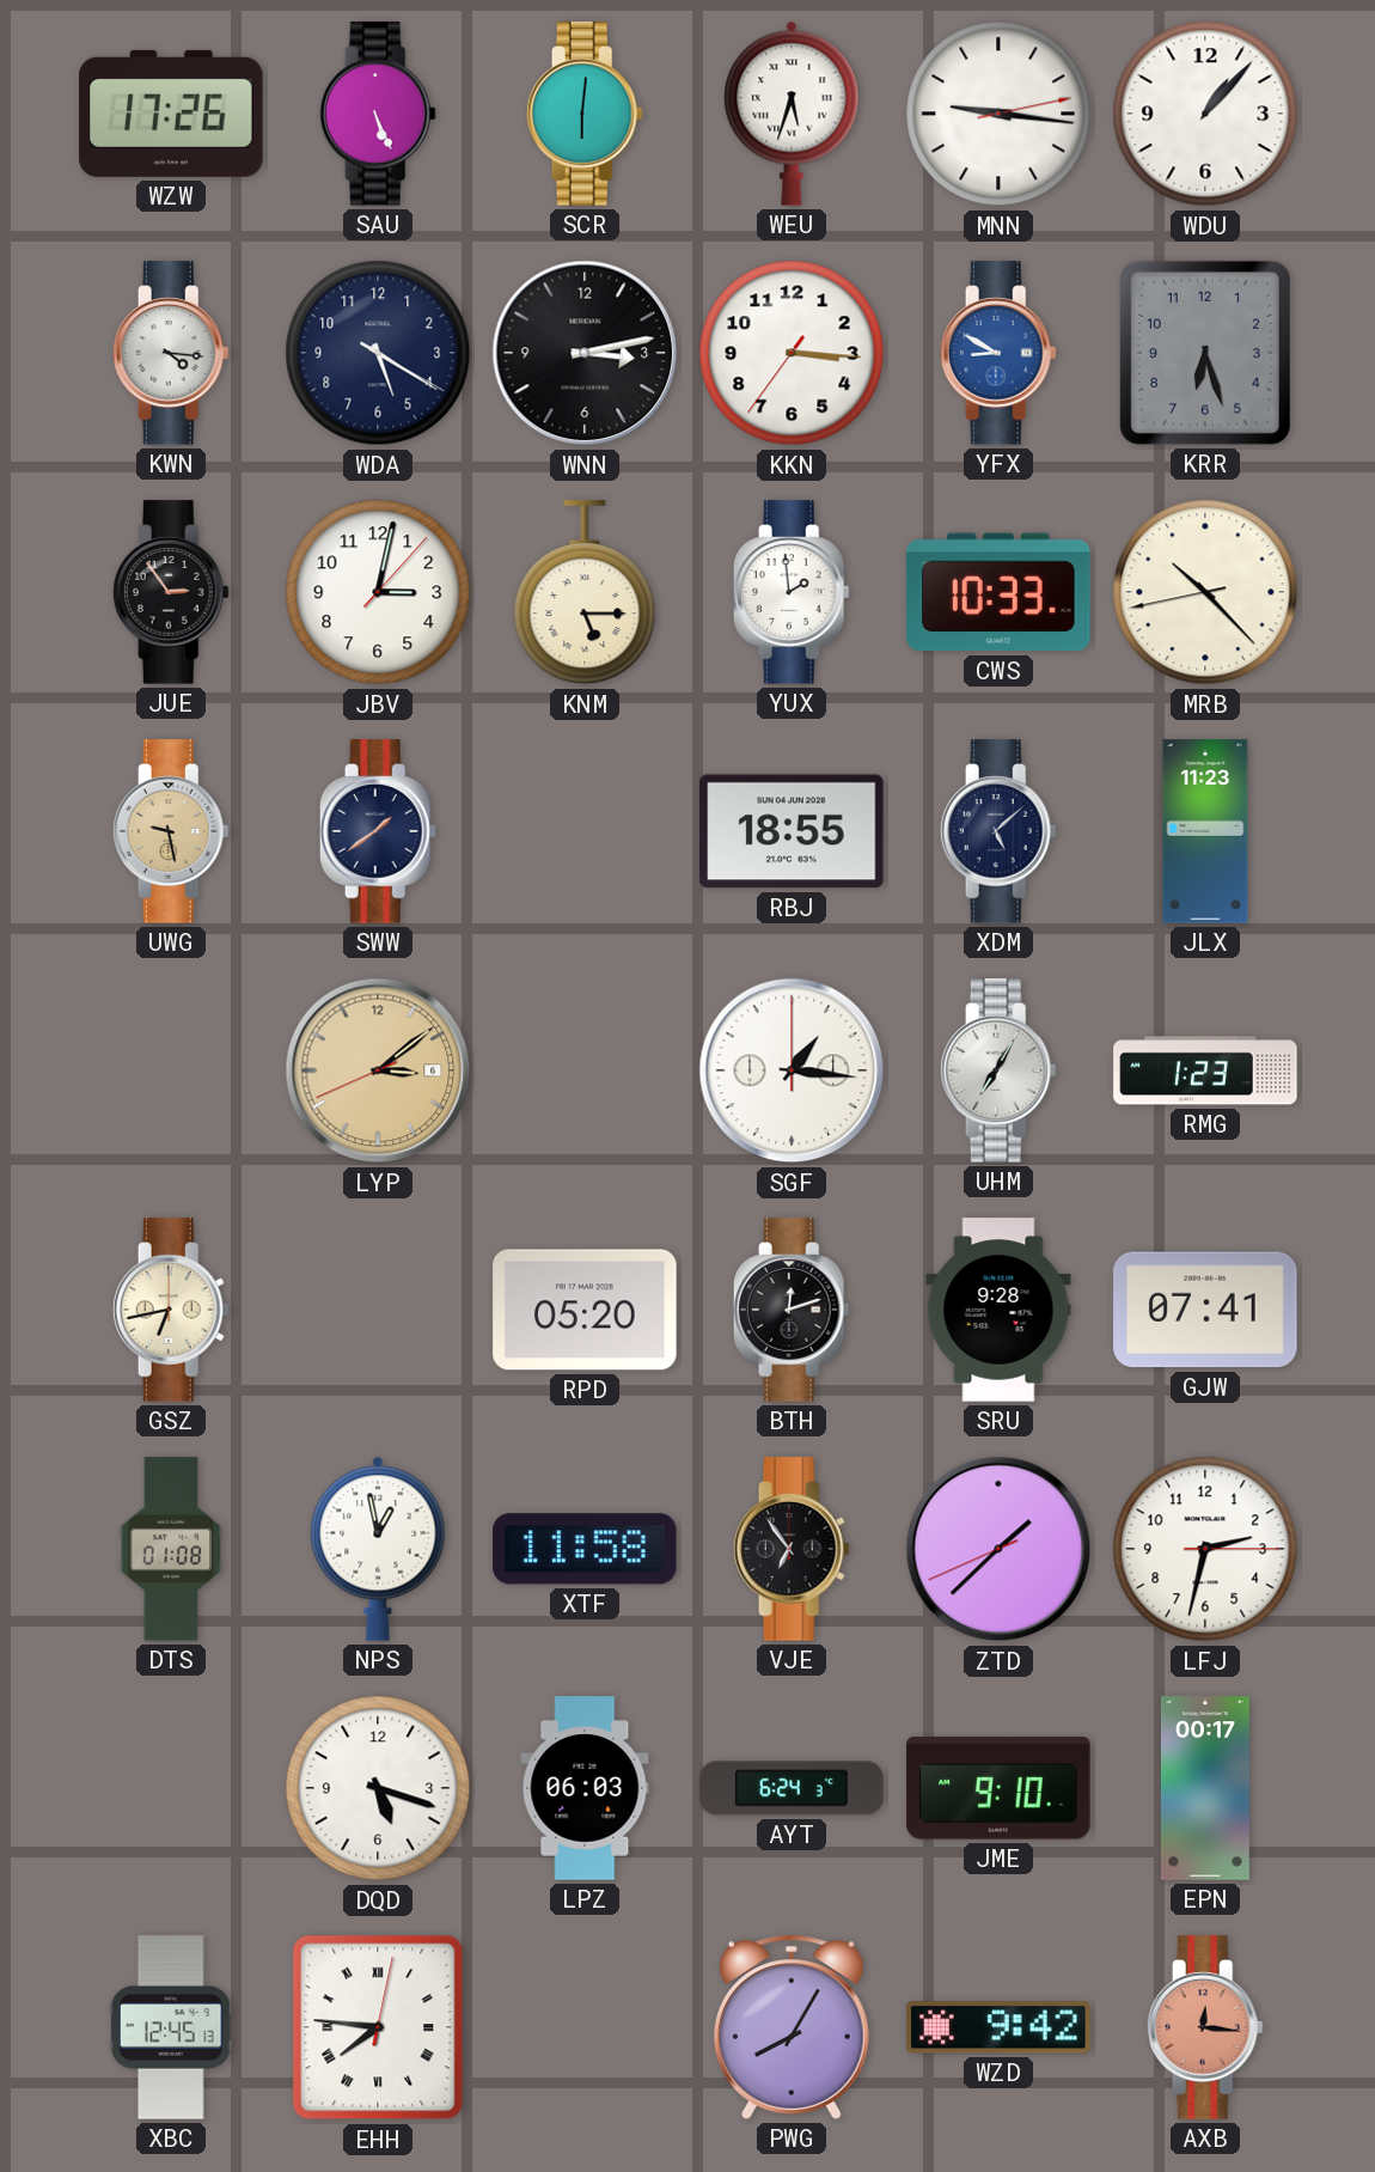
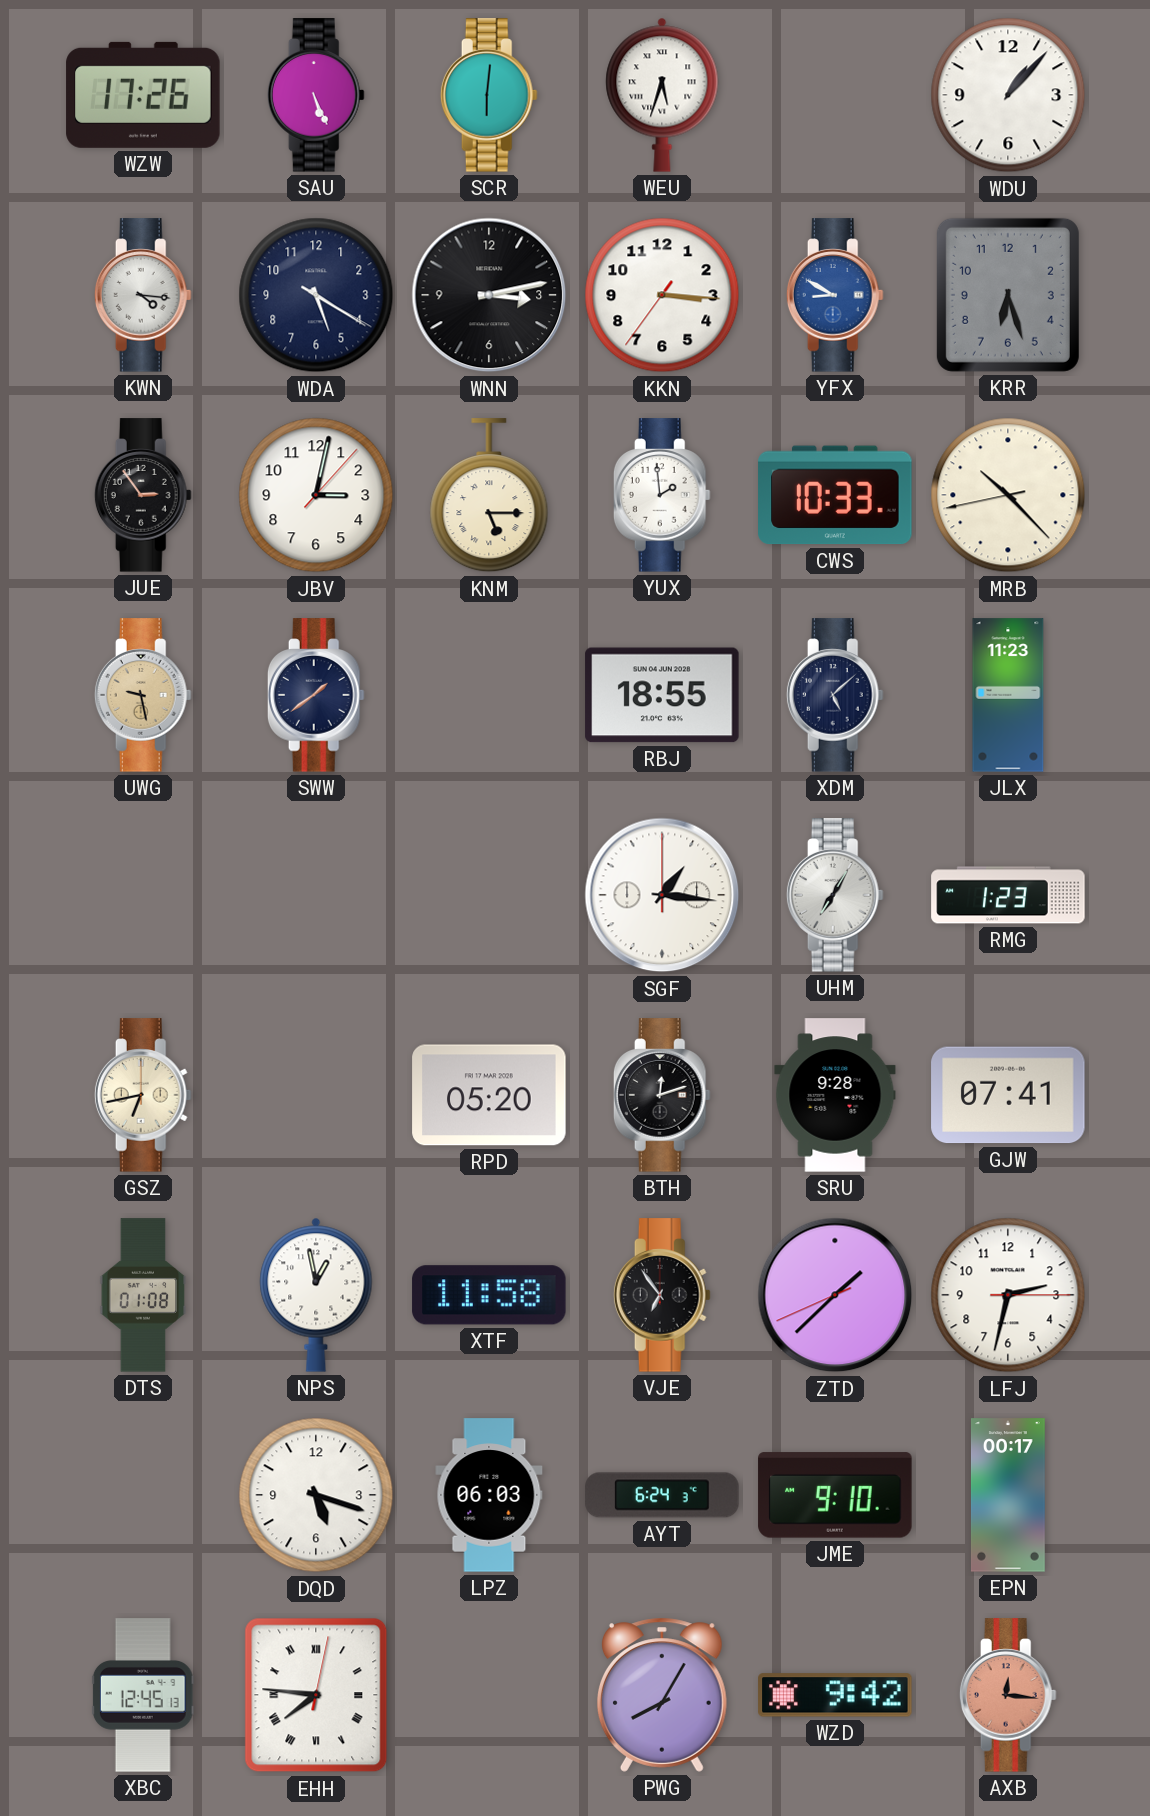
MNN: 9:16 -> none (998, 114)
LYP: 3:08 -> none (378, 1070)
